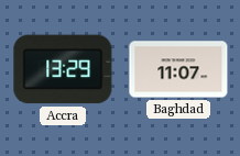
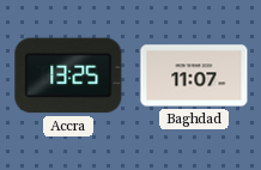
Accra: 13:29 -> 13:25 (68, 75)
